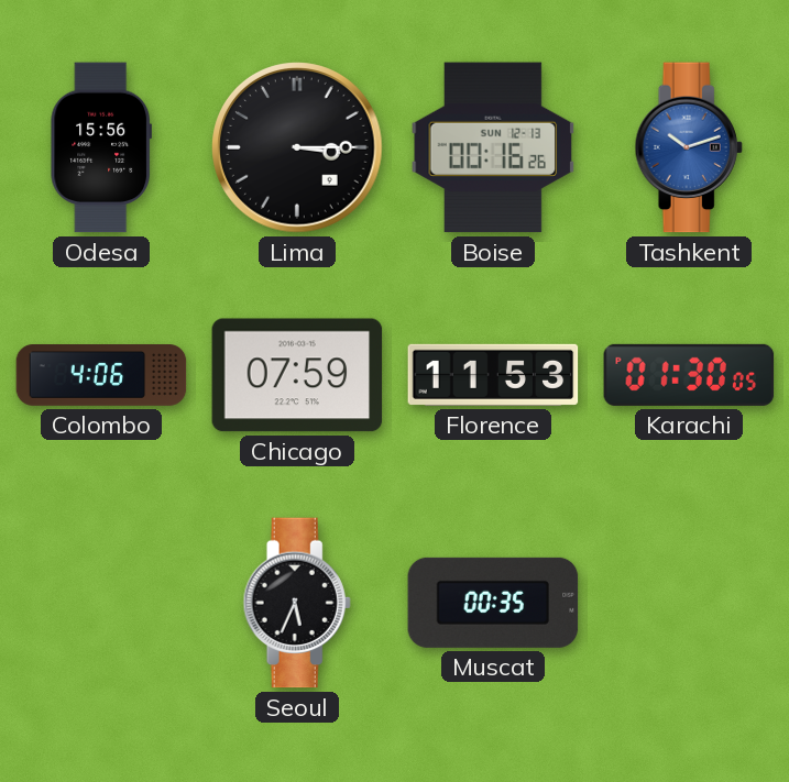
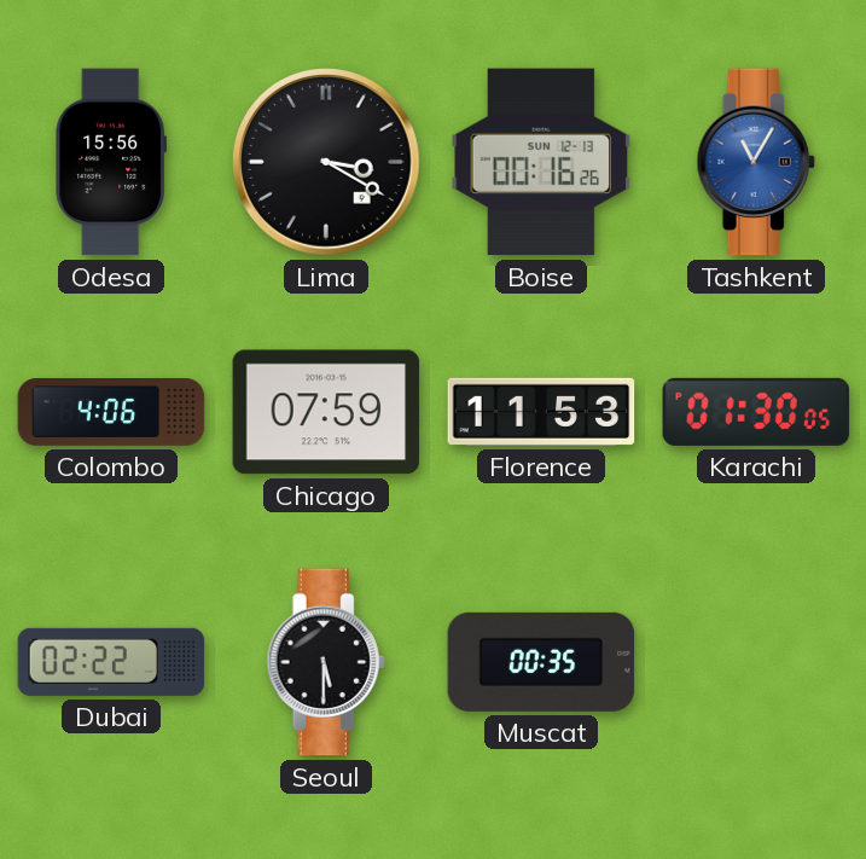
Lima: 3:15 -> 3:20 (326, 162)
Tashkent: 10:12 -> 11:05 (756, 162)
Dubai: none -> 02:22 (111, 662)
Seoul: 5:34 -> 5:30 (326, 662)
